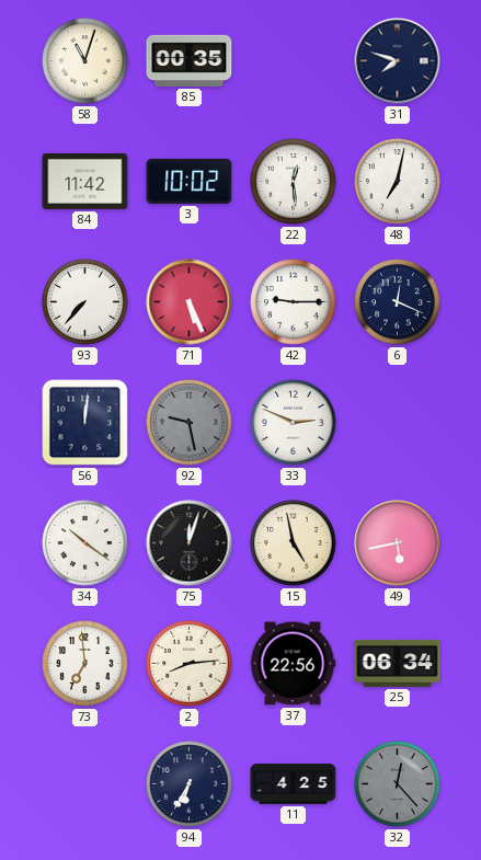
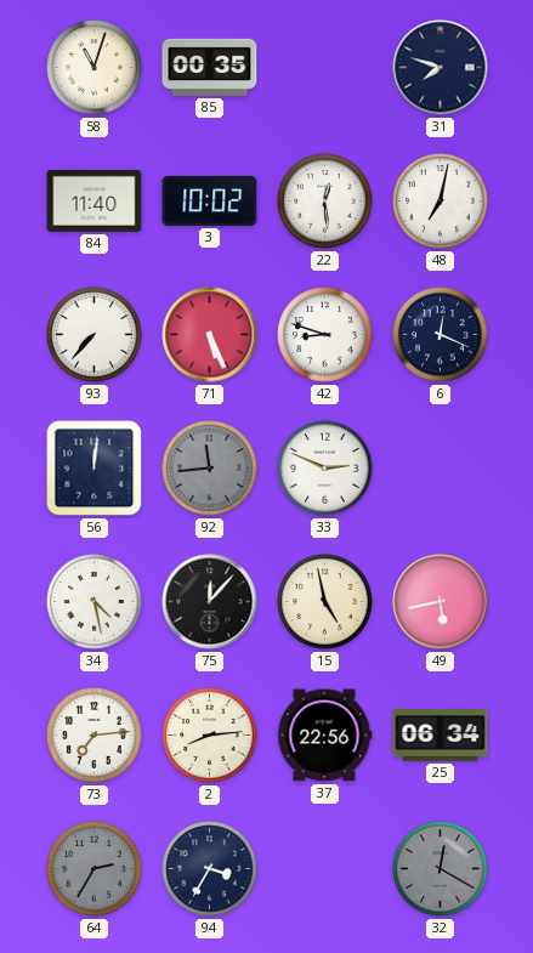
84: 11:42 -> 11:40 (95, 200)
42: 9:15 -> 8:48 (325, 335)
92: 9:28 -> 11:44 (210, 469)
34: 10:21 -> 4:28 (95, 602)
75: 12:03 -> 12:07 (210, 602)
73: 6:59 -> 7:14 (95, 736)
64: none -> 2:35 (95, 869)
94: 6:35 -> 3:35 (210, 869)
11: 4:25 -> none (294, 784)
32: 12:23 -> 12:20 (441, 869)
